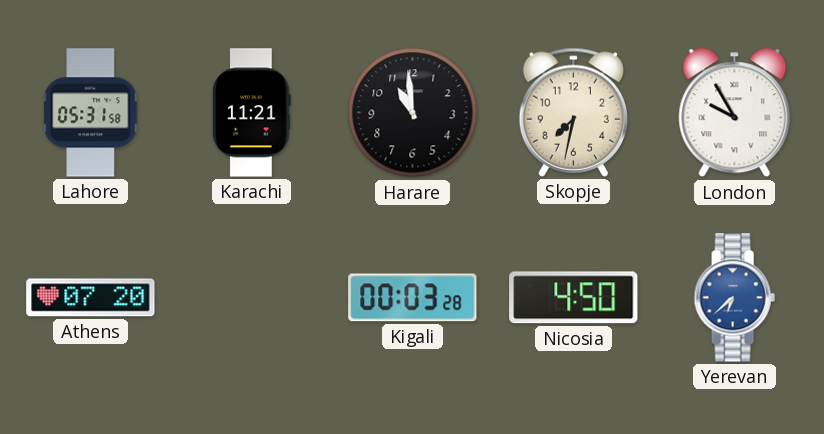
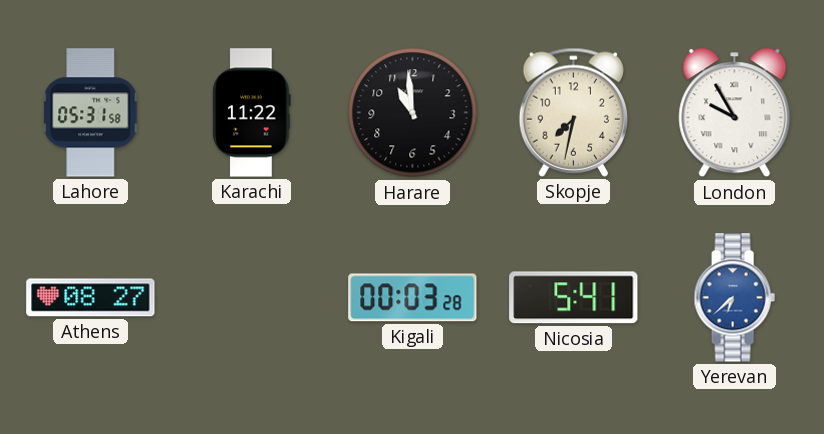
Karachi: 11:21 -> 11:22 (252, 113)
Athens: 07:20 -> 08:27 (91, 298)
Nicosia: 4:50 -> 5:41 (574, 298)
